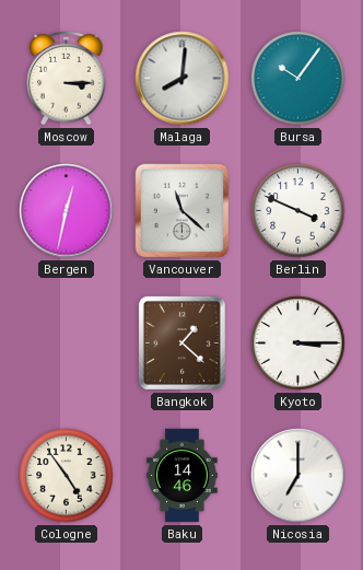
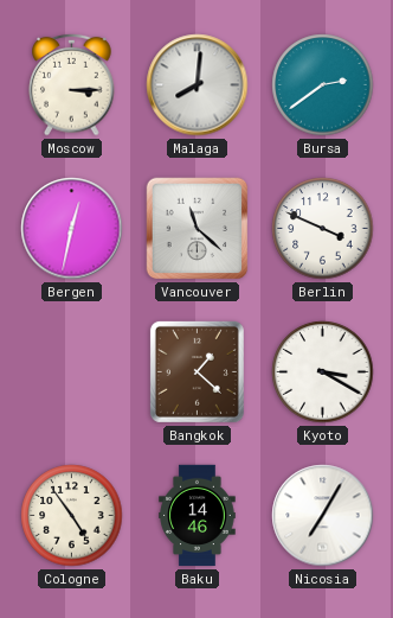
Bursa: 10:06 -> 2:39 (323, 85)
Kyoto: 3:15 -> 3:20 (323, 372)
Nicosia: 7:00 -> 7:05 (323, 516)
